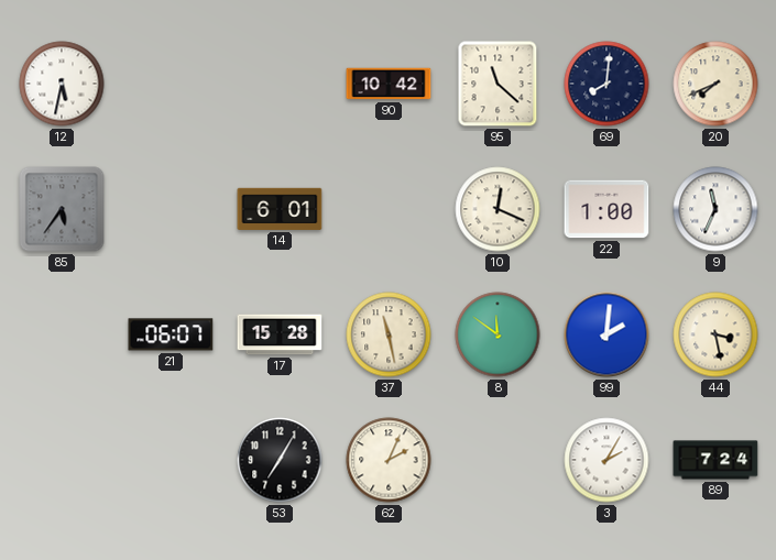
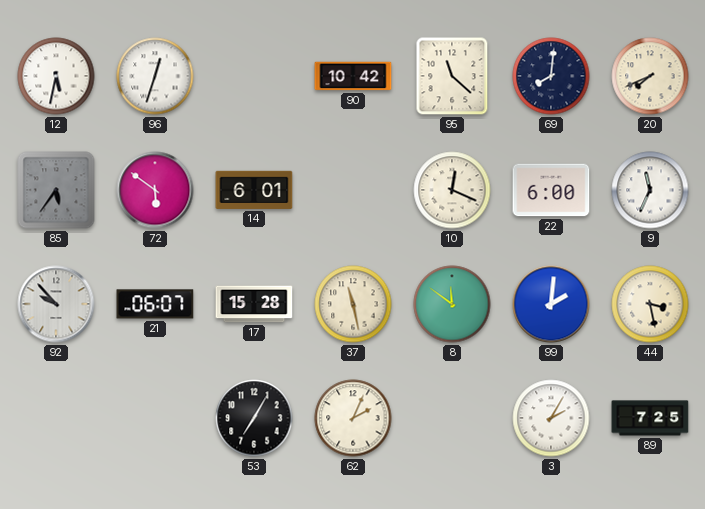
96: none -> 12:33 (155, 76)
72: none -> 5:51 (155, 190)
22: 1:00 -> 6:00 (551, 190)
92: none -> 9:53 (56, 304)
89: 7:24 -> 7:25 (650, 418)
